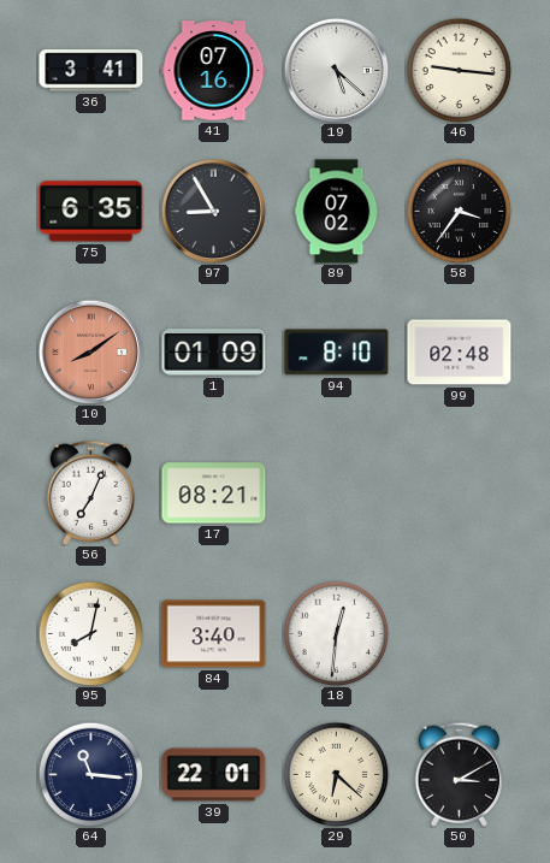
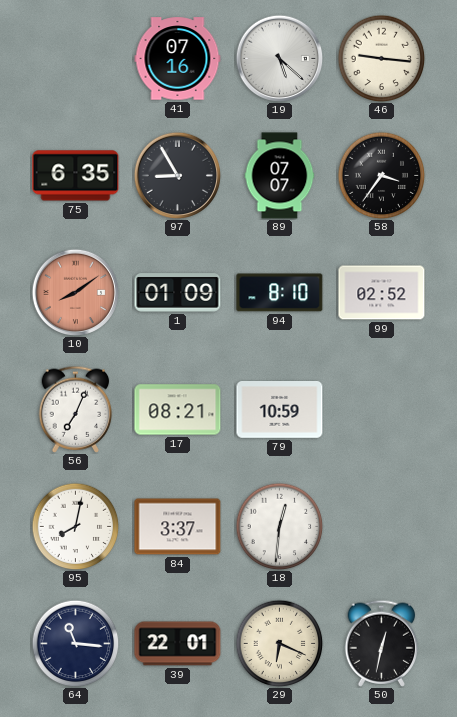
36: 3:41 -> none (91, 71)
89: 07:02 -> 07:07 (280, 176)
99: 02:48 -> 02:52 (382, 293)
79: none -> 10:59 (280, 410)
84: 3:40 -> 3:37 (178, 527)
29: 6:22 -> 6:19 (279, 643)
50: 3:10 -> 12:32 (382, 643)
